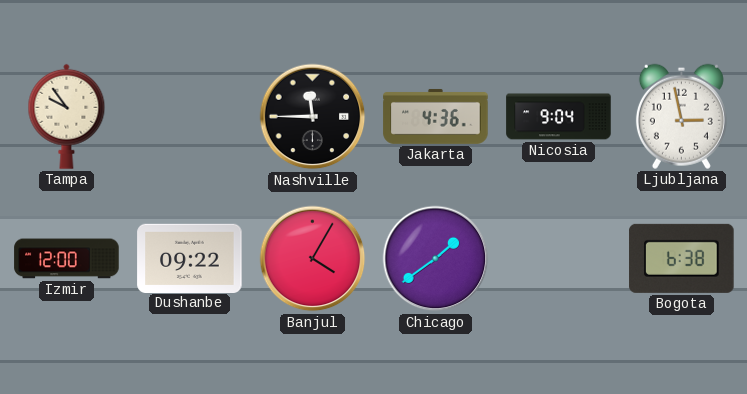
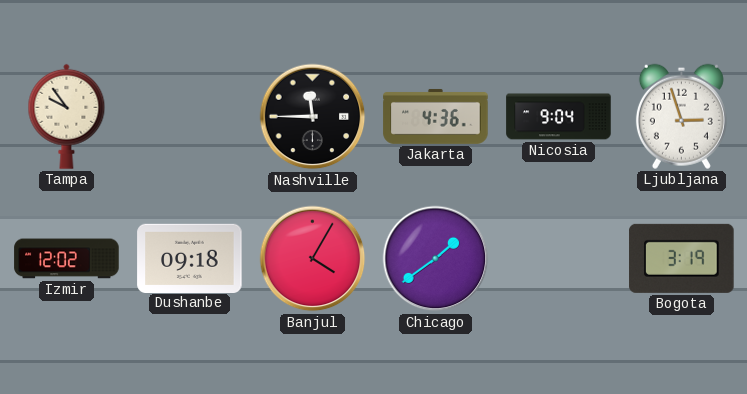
Ljubljana: 2:58 -> 2:57 (681, 116)
Izmir: 12:00 -> 12:02 (67, 259)
Dushanbe: 09:22 -> 09:18 (190, 258)
Bogota: 6:38 -> 3:19 (682, 258)
